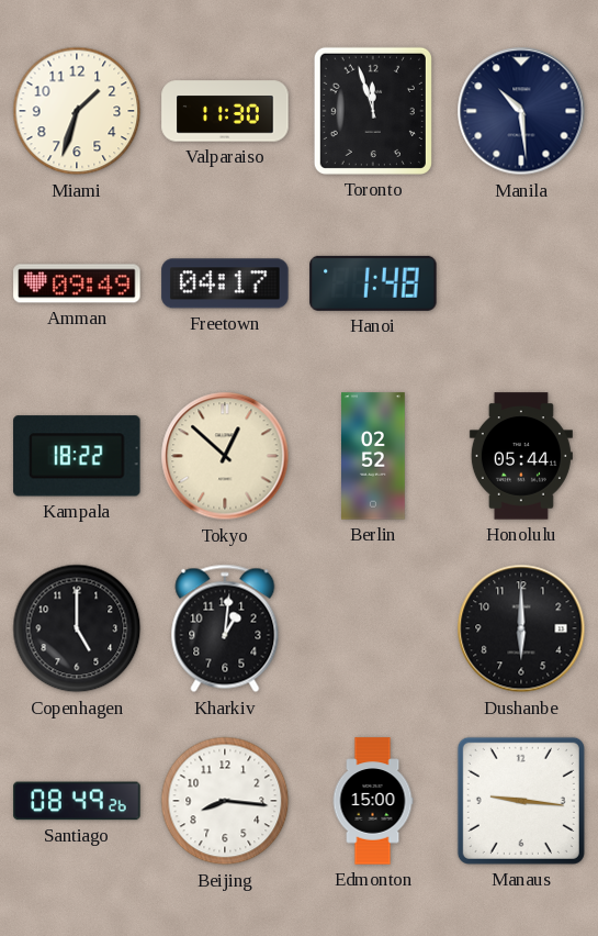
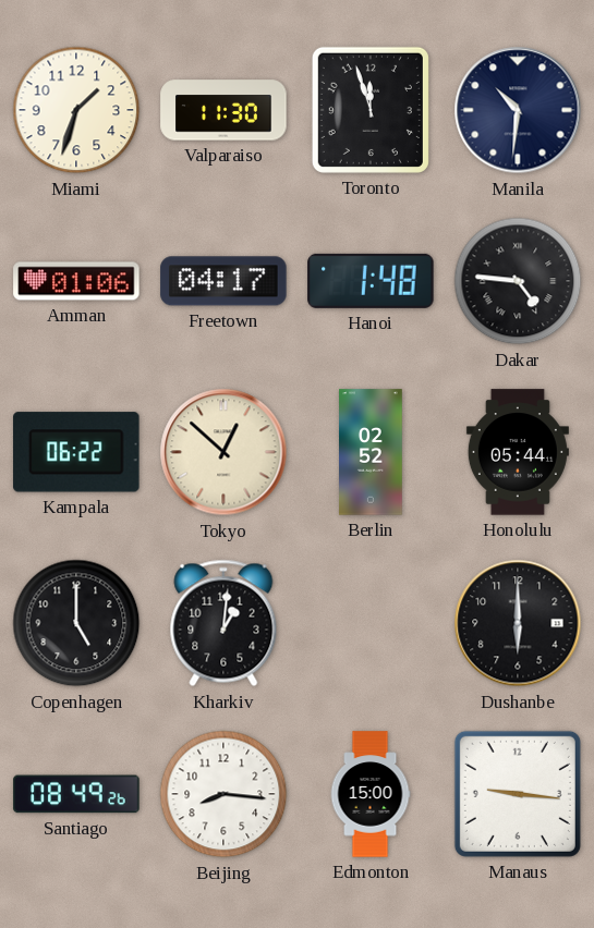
Manila: 10:29 -> 10:31 (518, 110)
Amman: 09:49 -> 01:06 (76, 281)
Dakar: none -> 4:46 (518, 281)
Kampala: 18:22 -> 06:22 (76, 452)
